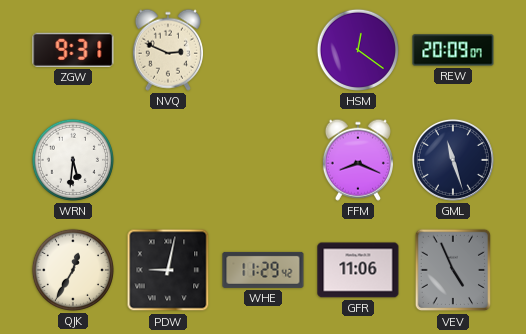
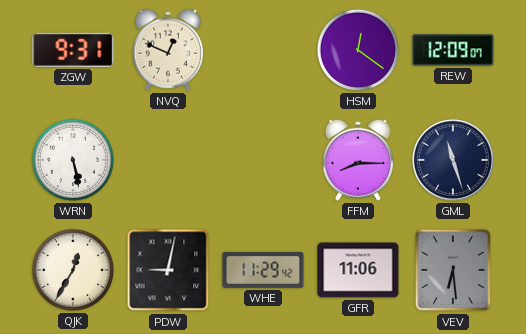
NVQ: 2:49 -> 12:49 (168, 50)
REW: 20:09 -> 12:09 (453, 50)
WRN: 5:31 -> 5:28 (73, 160)
FFM: 8:19 -> 8:15 (358, 160)
VEV: 4:56 -> 6:29 (452, 270)
